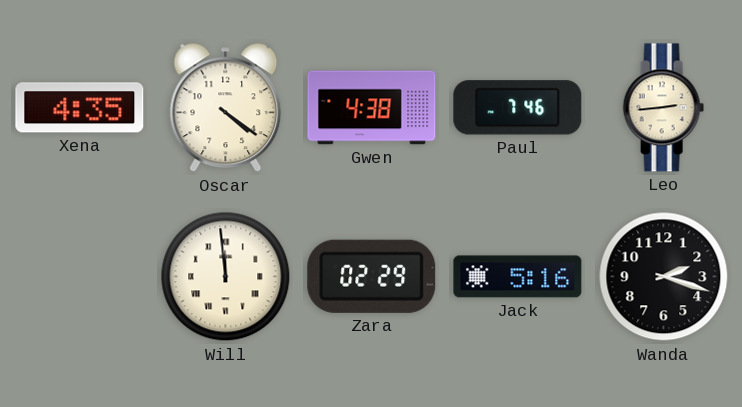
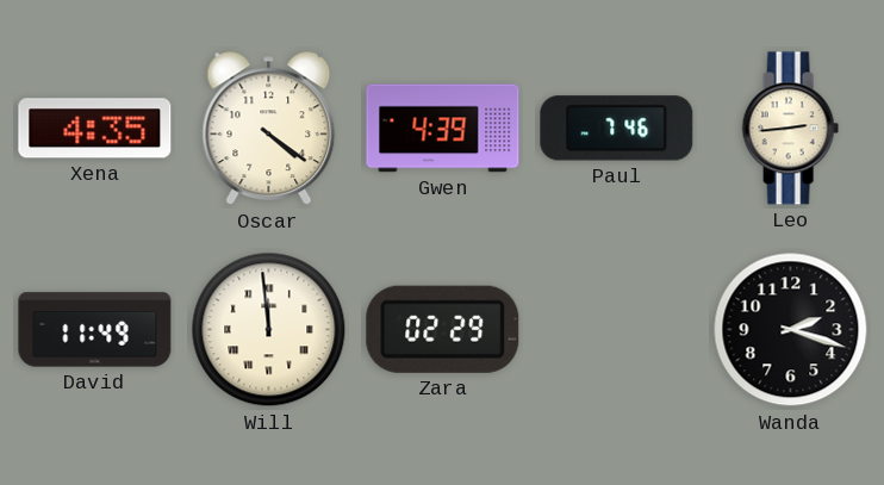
Gwen: 4:38 -> 4:39 (443, 129)
David: none -> 11:49 (95, 330)
Jack: 5:16 -> none (518, 277)
